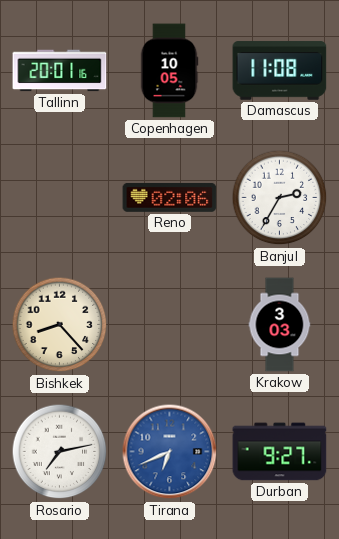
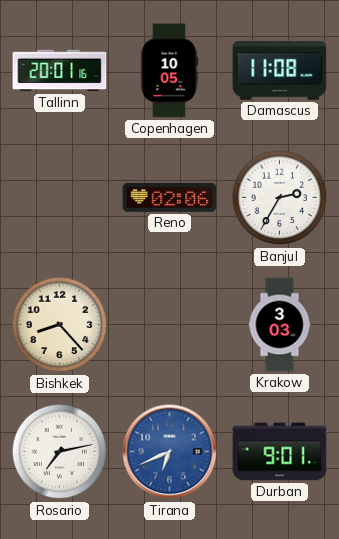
Durban: 9:27 -> 9:01 (280, 452)
